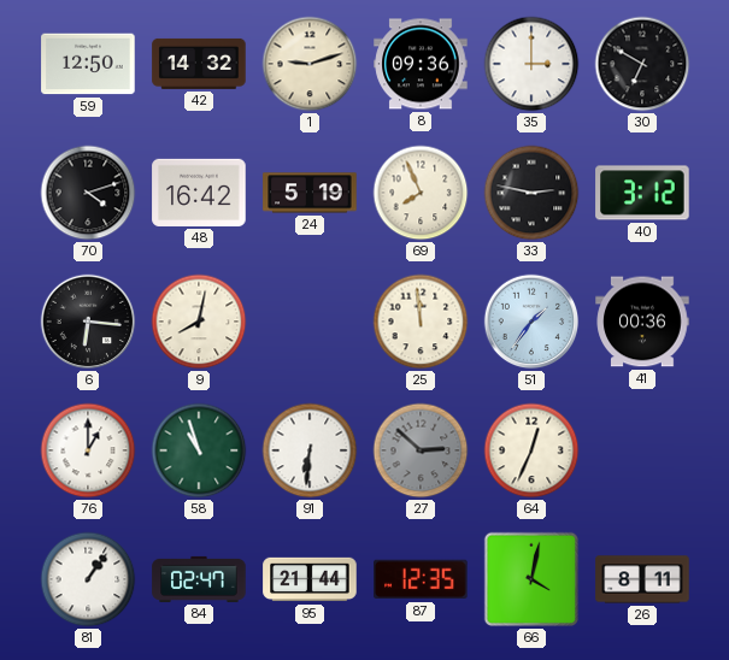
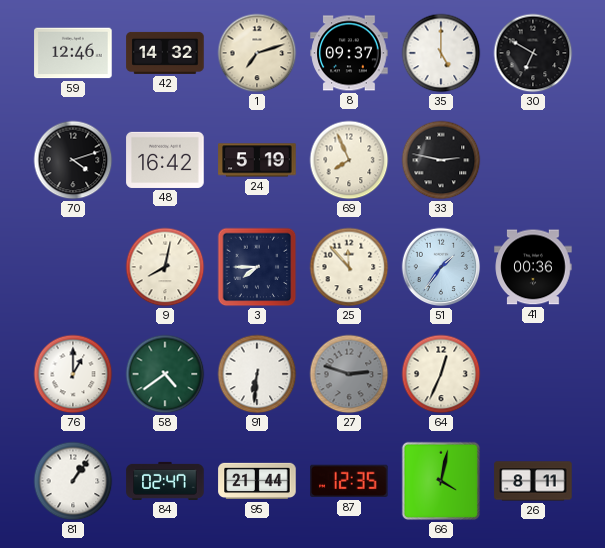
59: 12:50 -> 12:46 (73, 53)
1: 9:12 -> 7:12 (257, 53)
8: 09:36 -> 09:37 (349, 53)
35: 3:00 -> 5:00 (441, 53)
40: 3:12 -> none (642, 193)
6: 6:16 -> none (88, 322)
3: none -> 7:45 (257, 267)
25: 11:59 -> 11:53 (349, 267)
58: 10:57 -> 4:39 (165, 374)
27: 2:52 -> 2:48 (349, 374)
